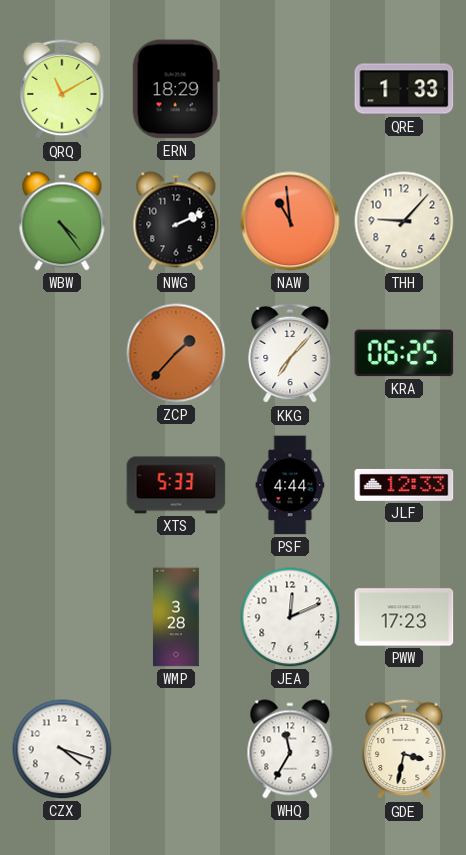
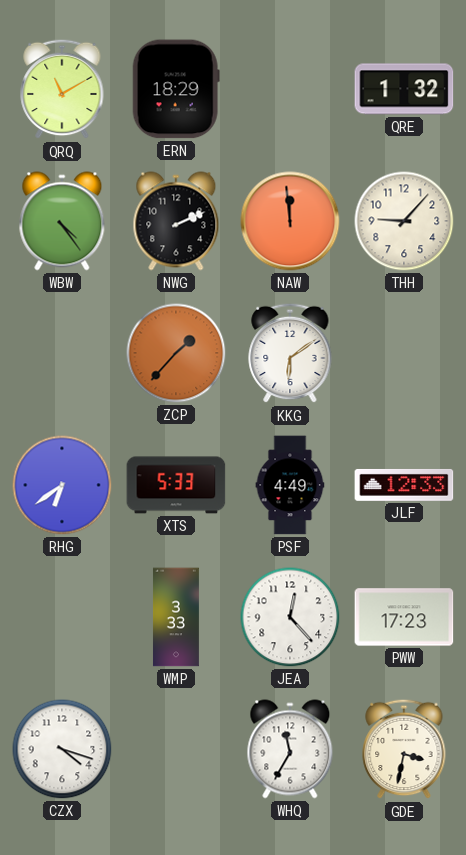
QRE: 1:33 -> 1:32 (404, 89)
NAW: 10:59 -> 11:59 (290, 221)
KKG: 7:07 -> 6:09 (290, 353)
KRA: 06:25 -> none (404, 353)
RHG: none -> 6:39 (62, 485)
PSF: 4:44 -> 4:49 (290, 485)
WMP: 3:28 -> 3:33 (176, 617)
JEA: 12:11 -> 12:23 (290, 617)
